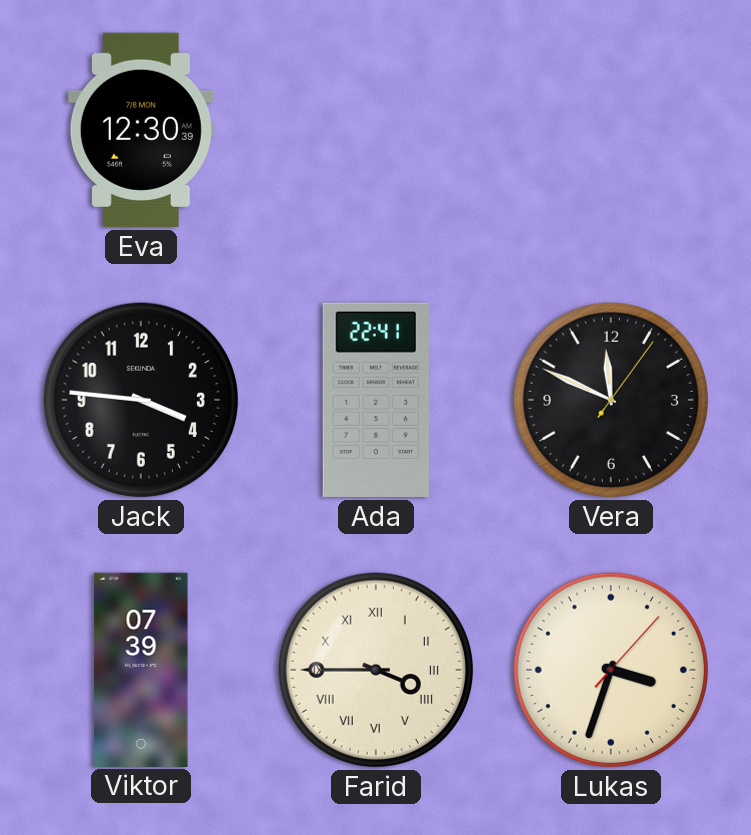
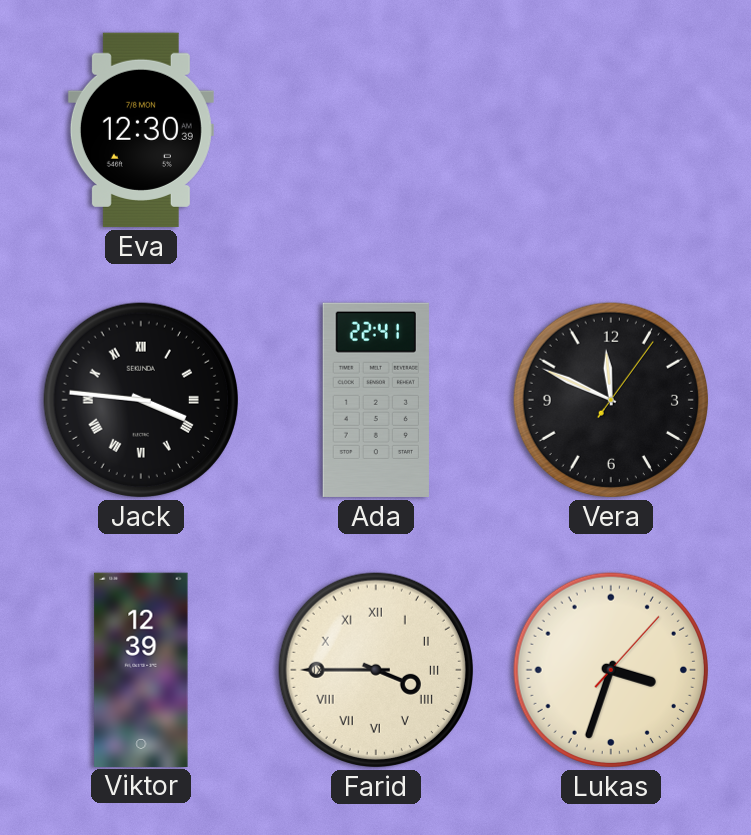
Jack numerals: Arabic -> Roman (141, 400)
Viktor: 07:39 -> 12:39 (141, 669)
